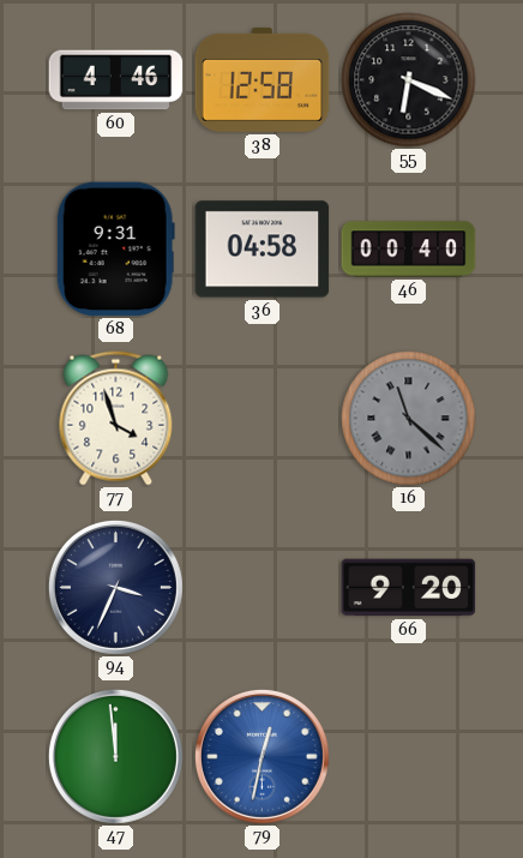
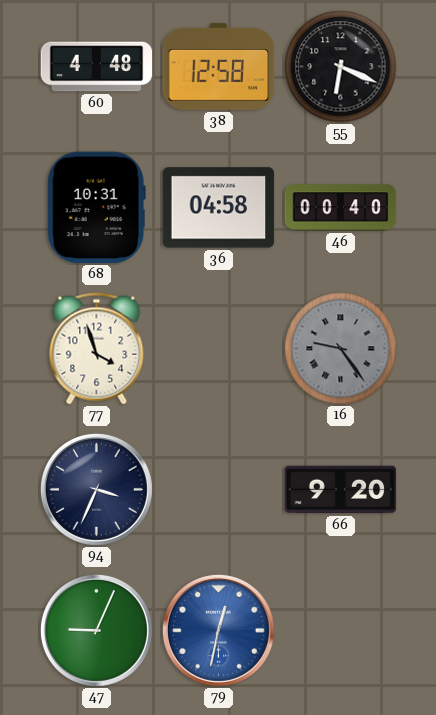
60: 4:46 -> 4:48 (97, 67)
68: 9:31 -> 10:31 (96, 208)
16: 11:22 -> 9:24 (341, 349)
47: 11:59 -> 9:04 (96, 630)
